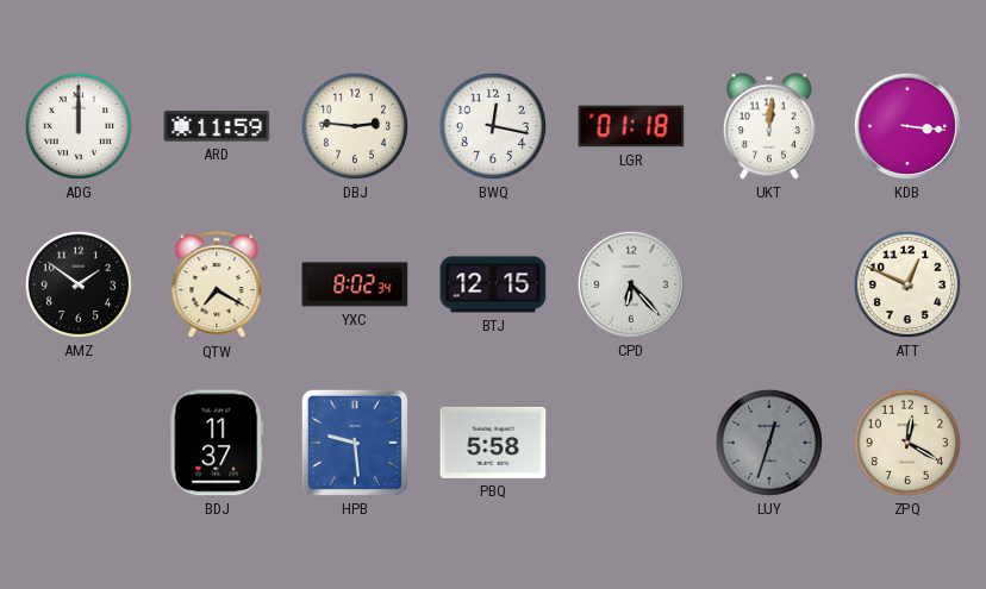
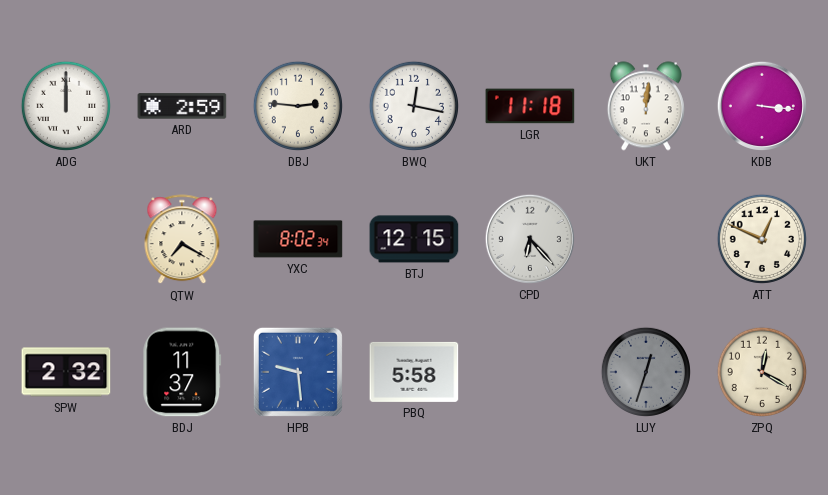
ARD: 11:59 -> 2:59 (182, 106)
LGR: 01:18 -> 11:18 (530, 106)
AMZ: 1:51 -> none (79, 284)
SPW: none -> 2:32 (66, 372)
